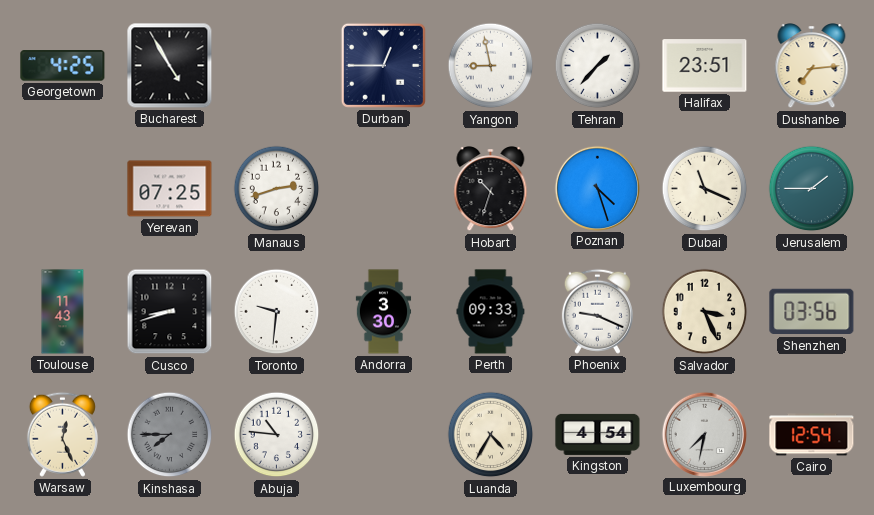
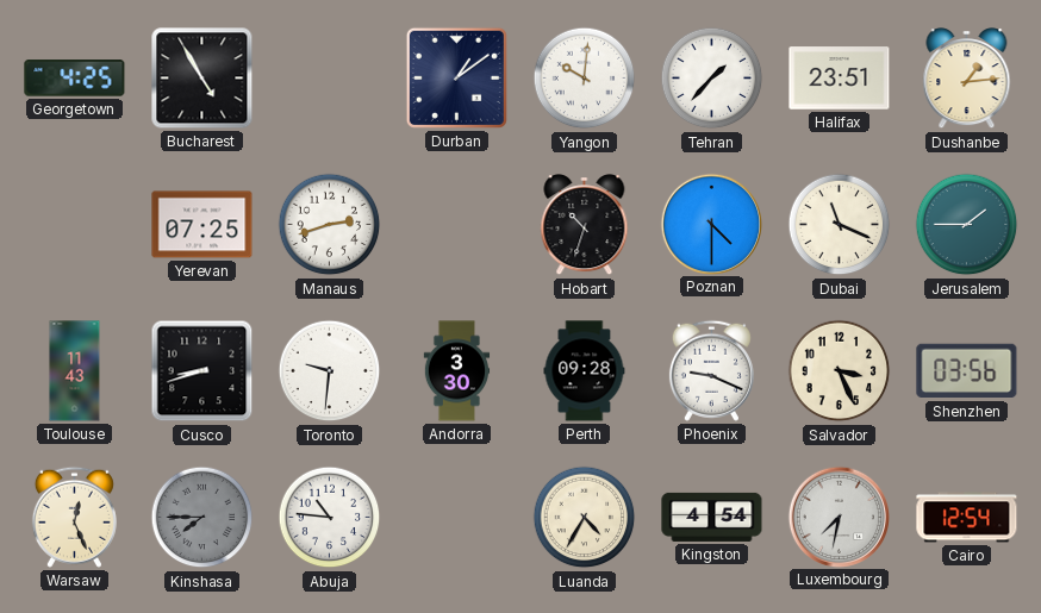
Durban: 12:45 -> 1:09 (456, 77)
Yangon: 8:58 -> 10:01 (585, 79)
Dushanbe: 7:14 -> 1:14 (967, 79)
Poznan: 4:27 -> 4:30 (711, 224)
Perth: 09:33 -> 09:28 (585, 371)
